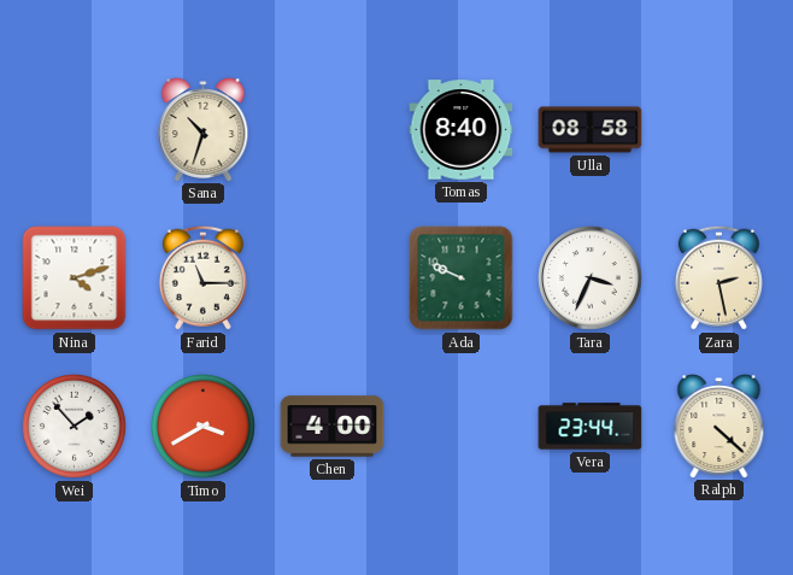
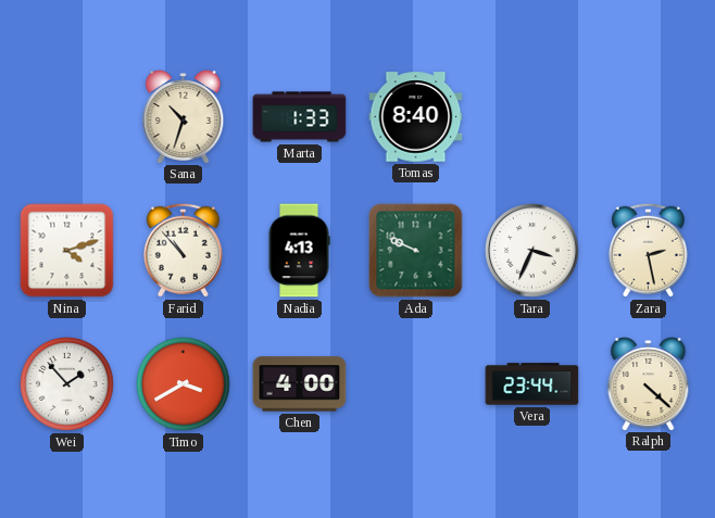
Marta: none -> 1:33 (300, 117)
Ulla: 08:58 -> none (591, 130)
Farid: 11:15 -> 10:53 (183, 250)
Nadia: none -> 4:13 (299, 251)
